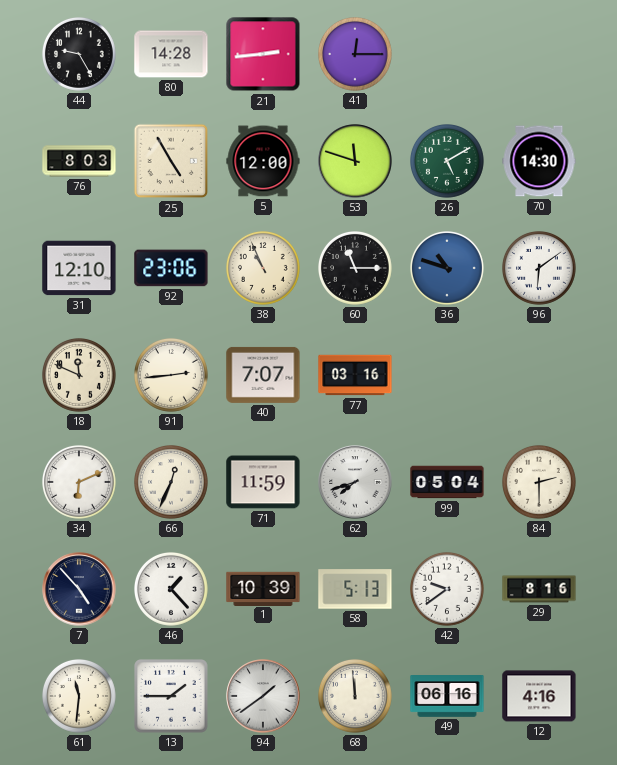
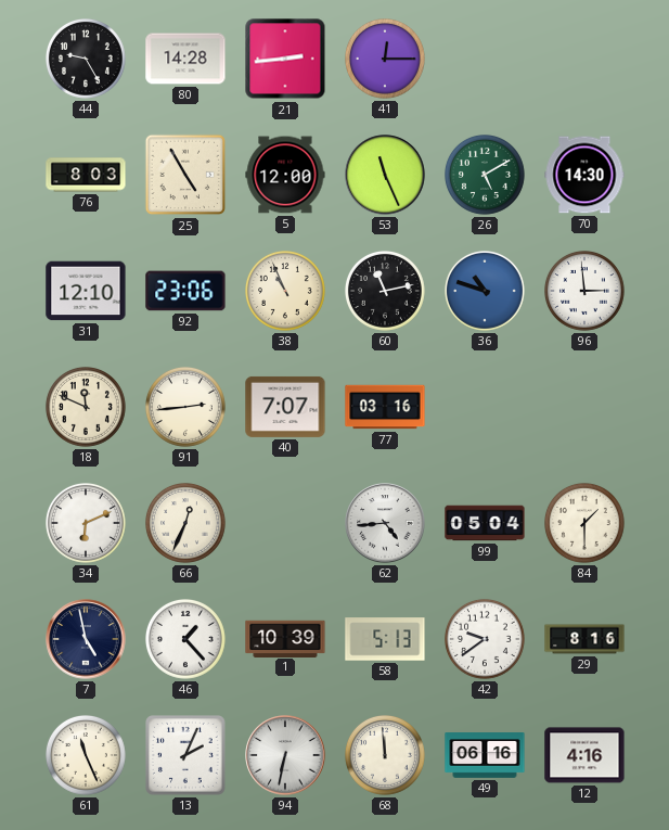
53: 11:48 -> 11:26 (385, 175)
60: 11:15 -> 11:13 (386, 292)
96: 6:09 -> 2:59 (586, 292)
71: 11:59 -> none (263, 482)
62: 7:42 -> 4:44 (385, 523)
84: 2:30 -> 1:30 (586, 524)
7: 4:53 -> 4:58 (86, 639)
61: 11:31 -> 11:26 (87, 756)
13: 1:45 -> 2:04 (186, 756)
94: 1:39 -> 6:32 (285, 755)
